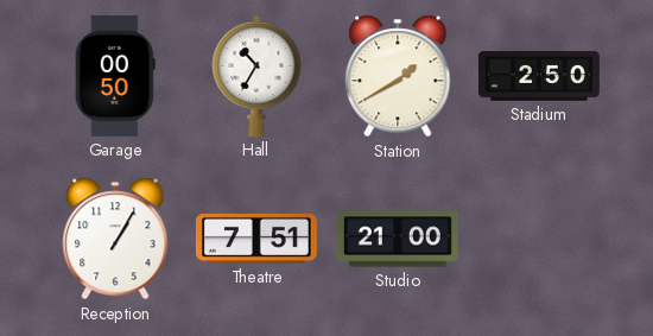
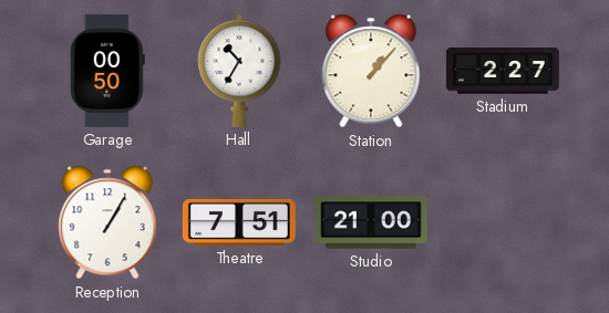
Station: 1:40 -> 1:07 (371, 71)
Stadium: 2:50 -> 2:27 (503, 72)
